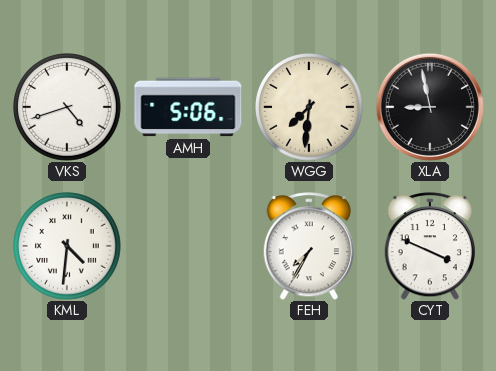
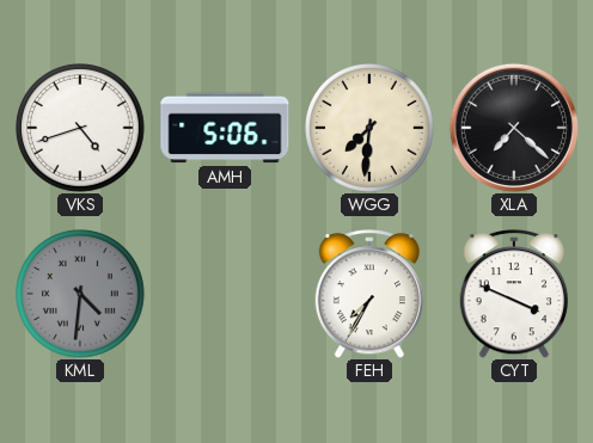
XLA: 8:58 -> 7:22 (514, 128)
KML dial: white -> grey (81, 295)
